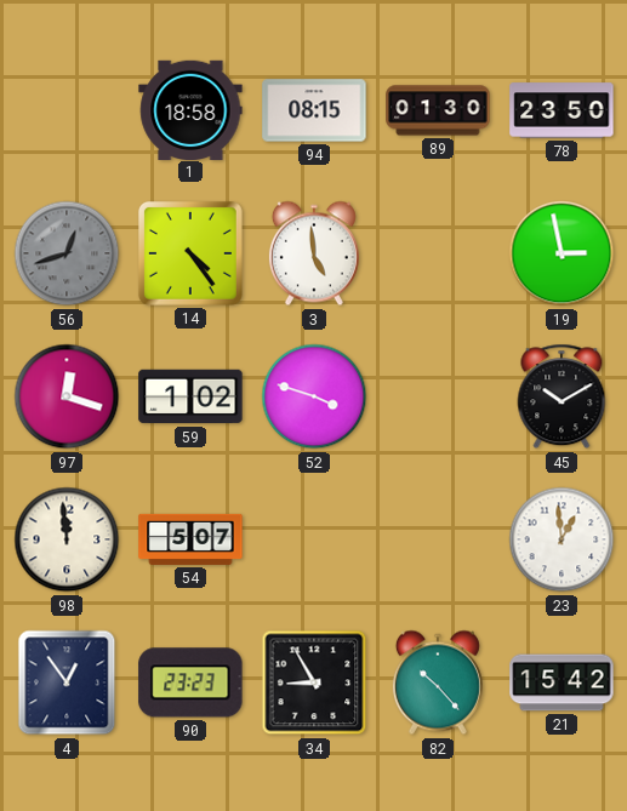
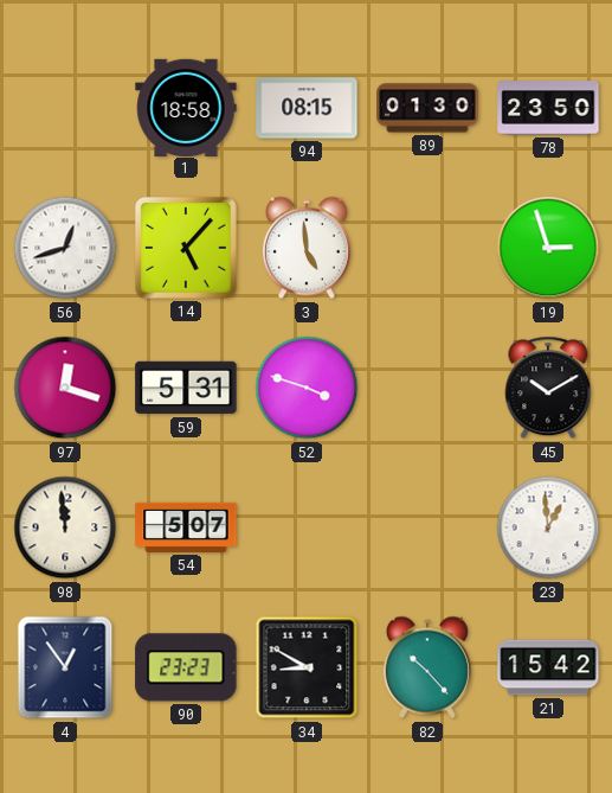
56 dial: grey -> white (65, 248)
14: 4:24 -> 5:07 (186, 248)
19: 2:58 -> 2:57 (548, 248)
59: 1:02 -> 5:31 (186, 388)
34: 8:55 -> 8:50 (307, 667)
